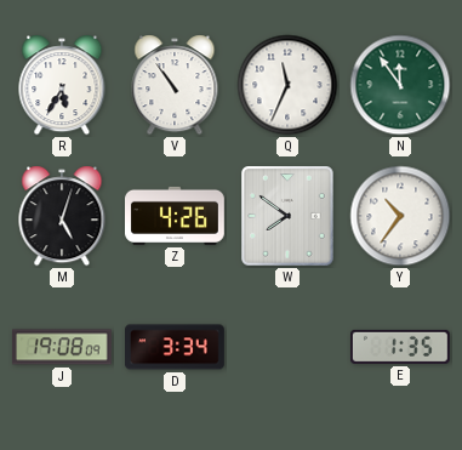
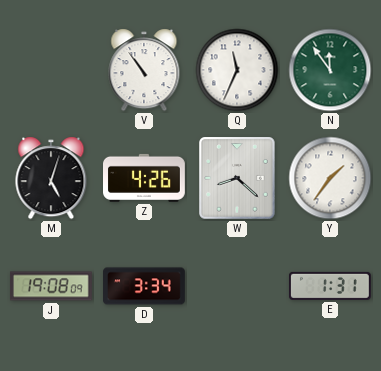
R: 5:35 -> none (62, 85)
W: 7:51 -> 8:22 (238, 178)
Y: 10:36 -> 1:36 (330, 178)
E: 1:35 -> 1:31 (330, 286)
